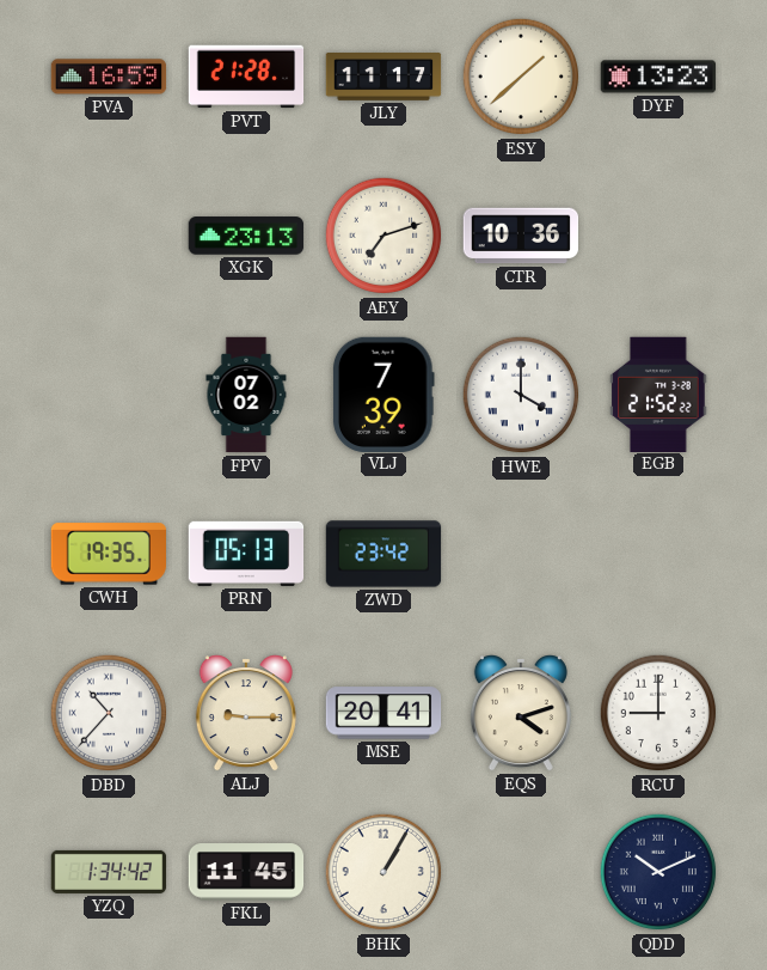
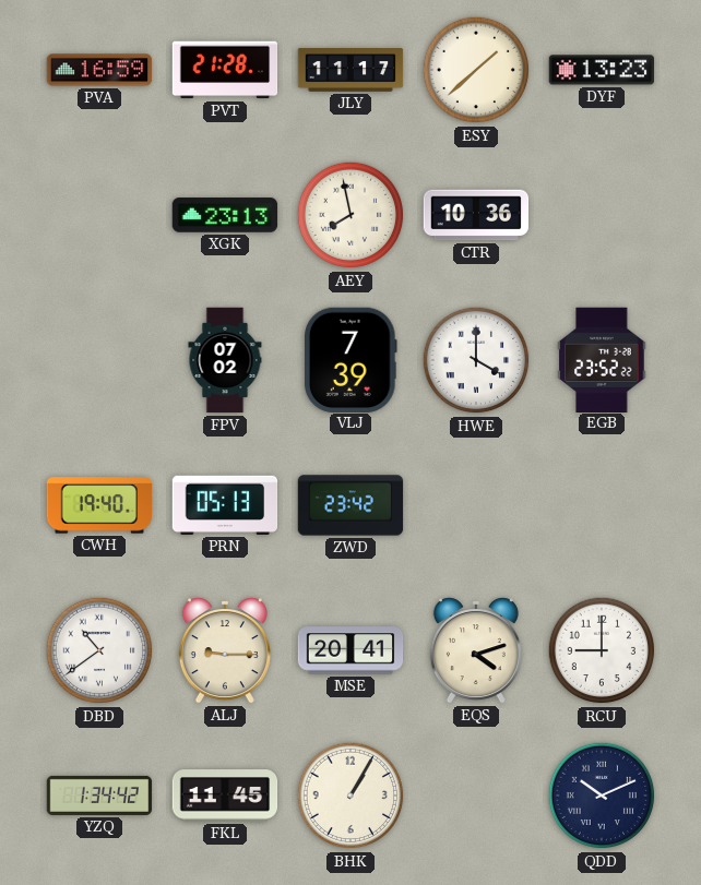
AEY: 7:12 -> 7:58 (350, 215)
EGB: 21:52 -> 23:52 (602, 359)
CWH: 19:35 -> 19:40 (99, 505)
DBD: 10:37 -> 10:39 (99, 650)
